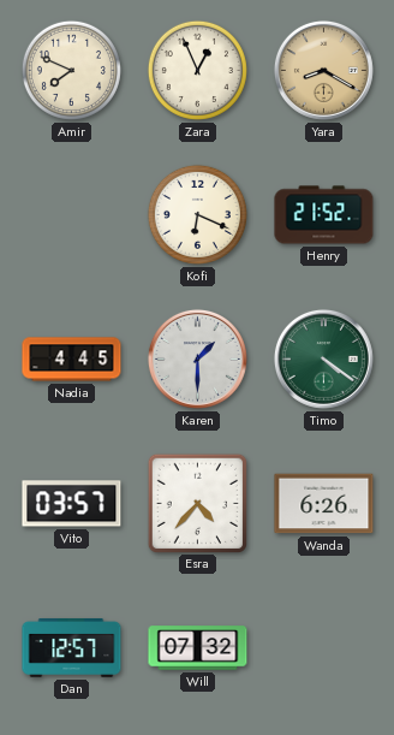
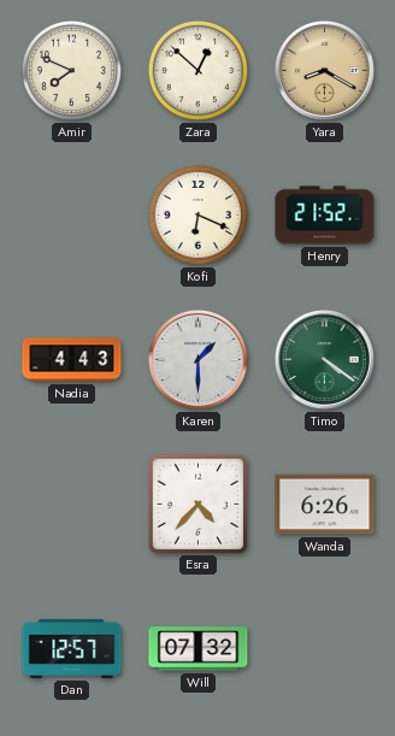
Zara: 12:56 -> 12:52 (197, 70)
Nadia: 4:45 -> 4:43 (72, 360)
Vito: 03:57 -> none (72, 504)
